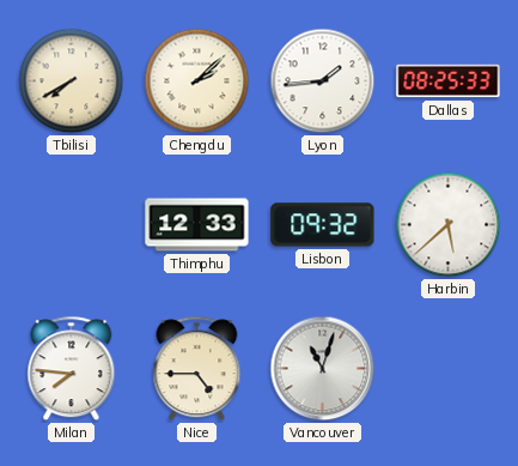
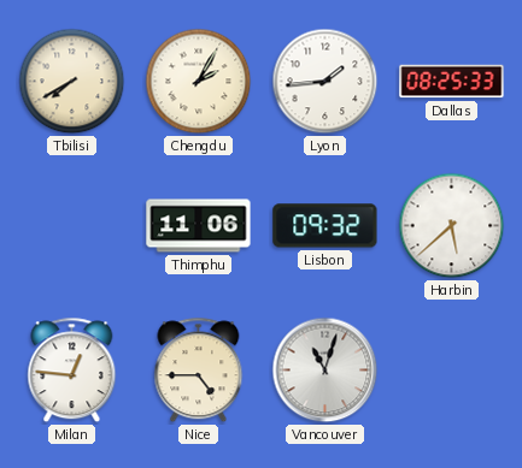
Chengdu: 2:08 -> 2:05 (199, 82)
Thimphu: 12:33 -> 11:06 (199, 226)
Milan: 7:46 -> 12:46 (72, 371)
